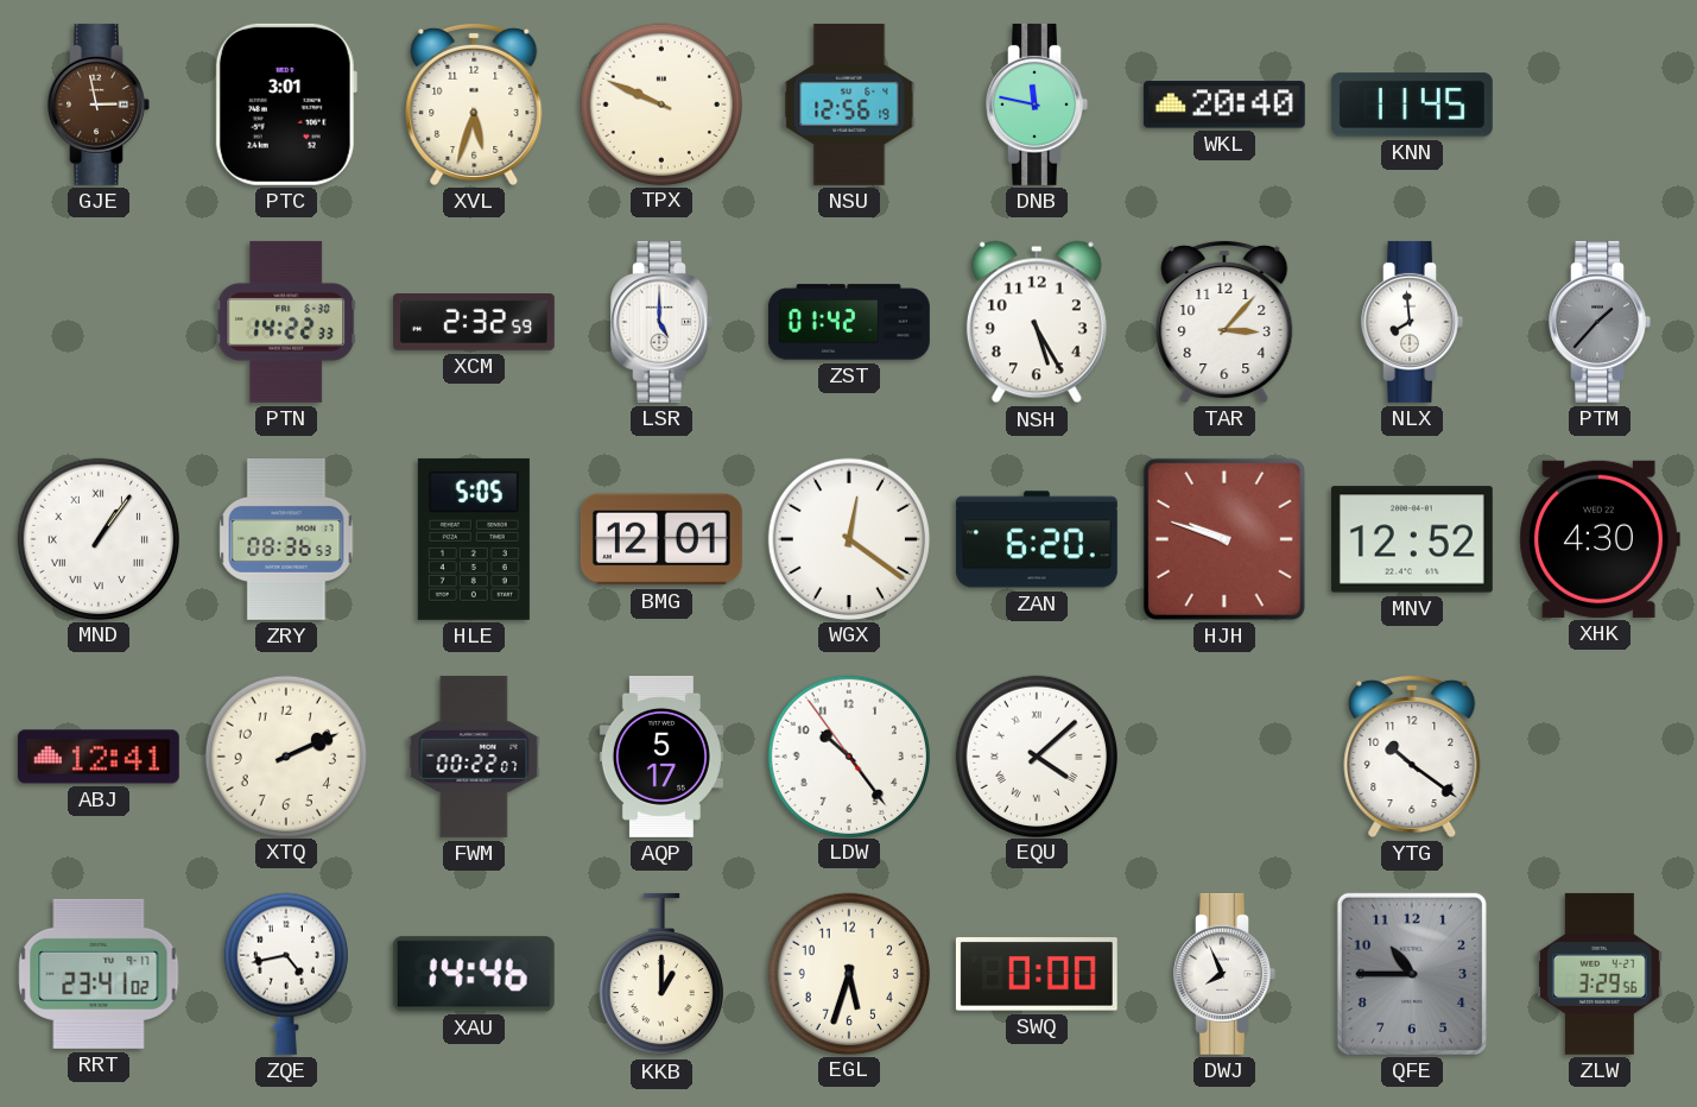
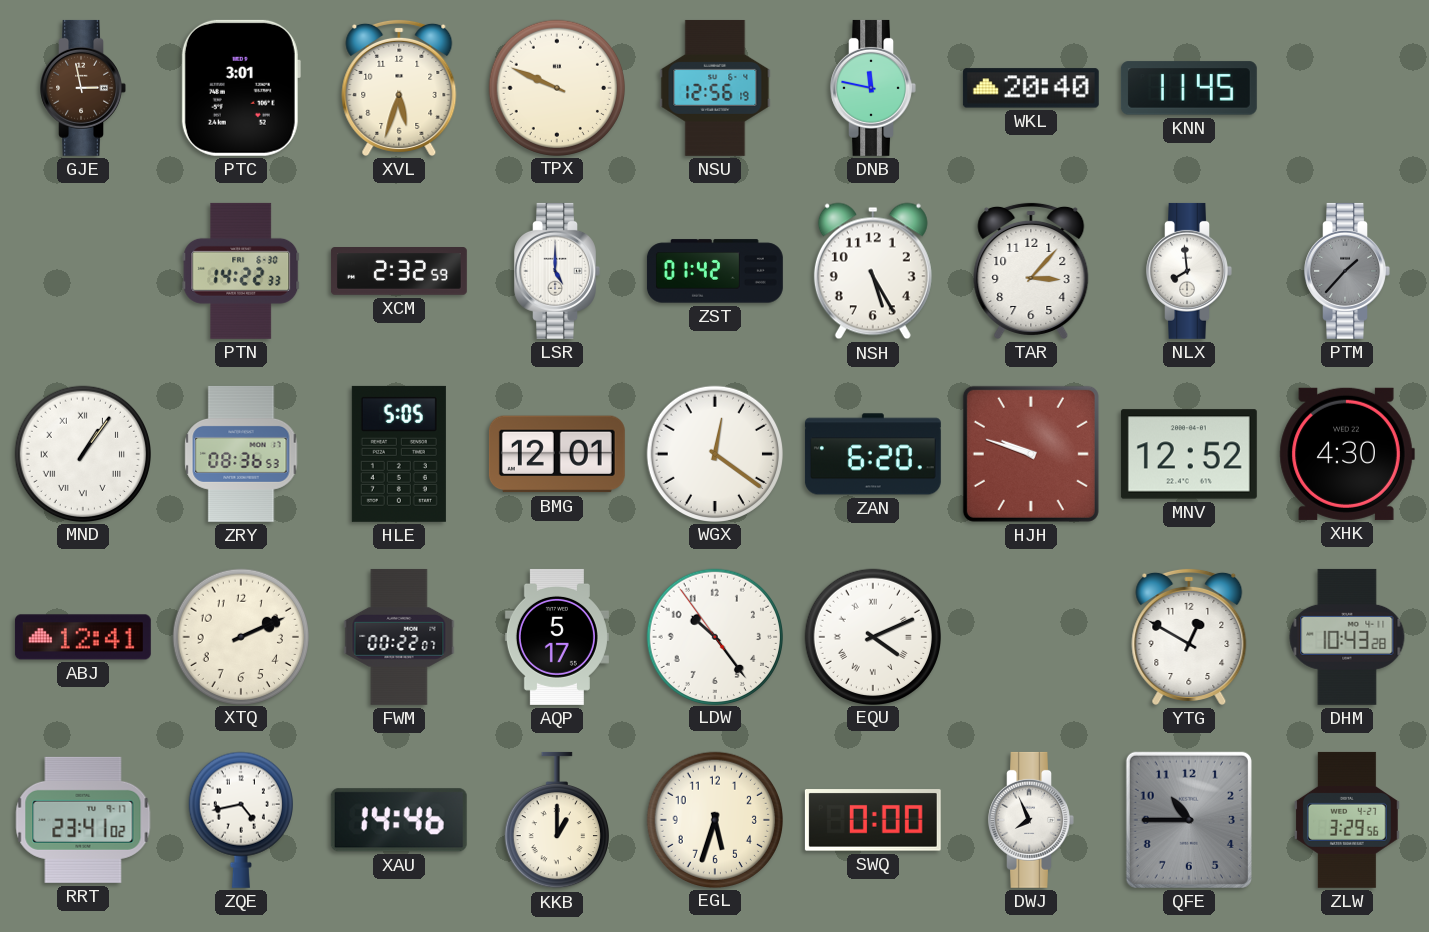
EQU: 4:08 -> 4:11 (872, 636)
YTG: 10:21 -> 12:50 (1189, 636)
DHM: none -> 10:43 (1347, 637)
